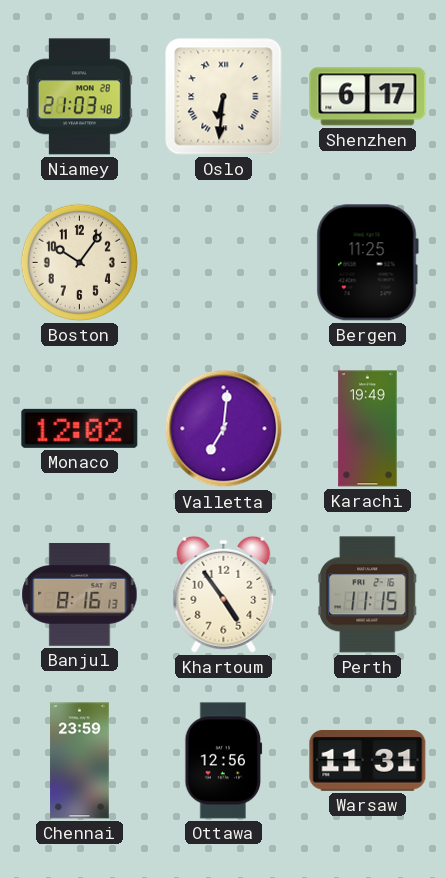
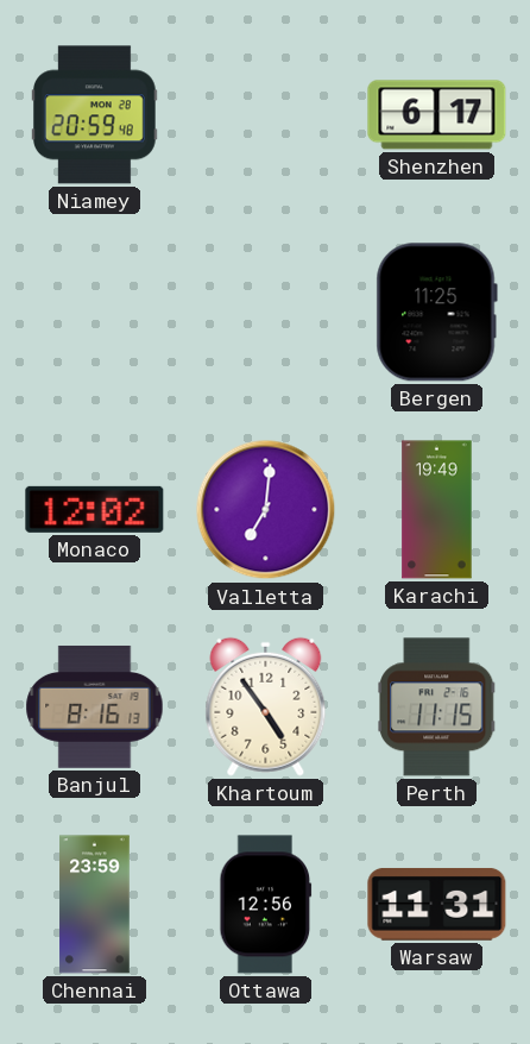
Niamey: 21:03 -> 20:59 (94, 115)
Oslo: 6:31 -> none (224, 97)
Boston: 10:06 -> none (79, 262)
